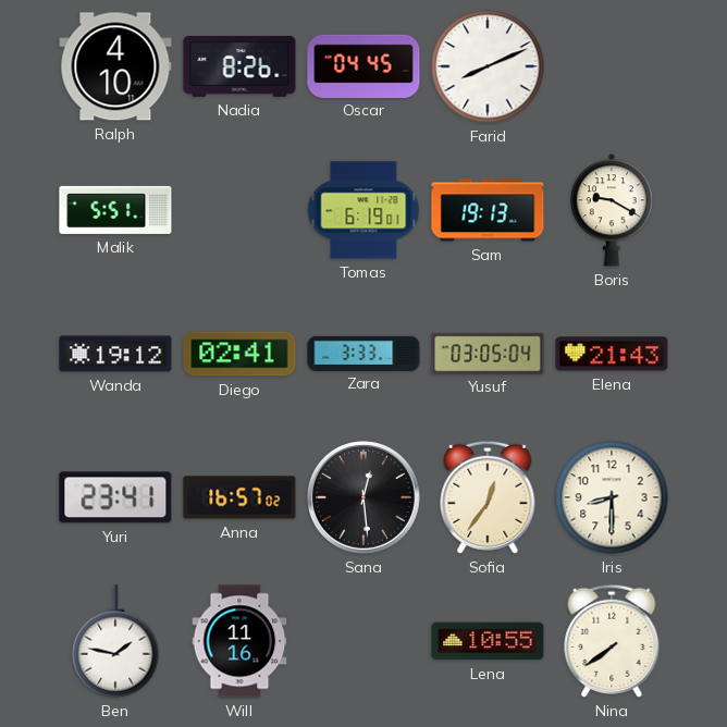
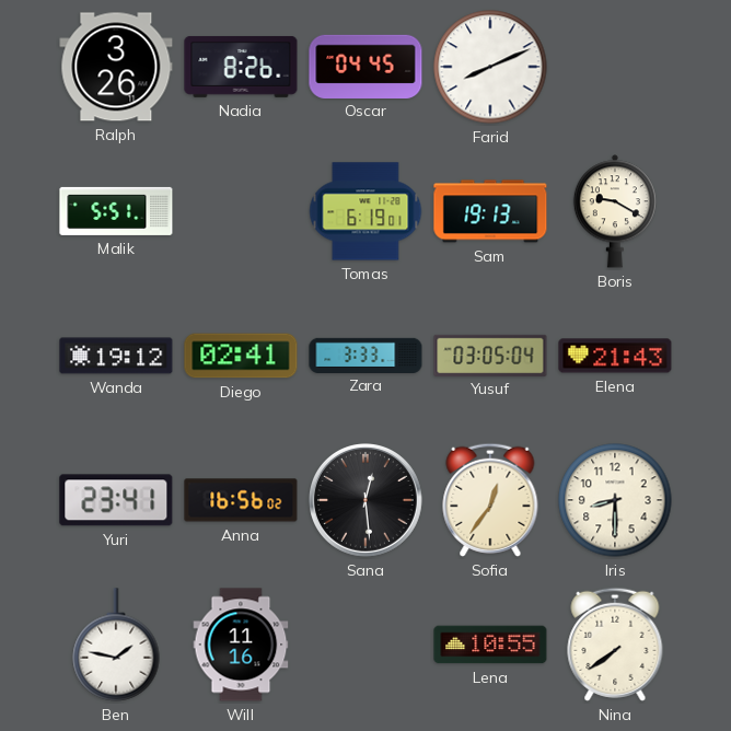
Ralph: 4:10 -> 3:26 (116, 67)
Anna: 16:57 -> 16:56 (241, 500)
